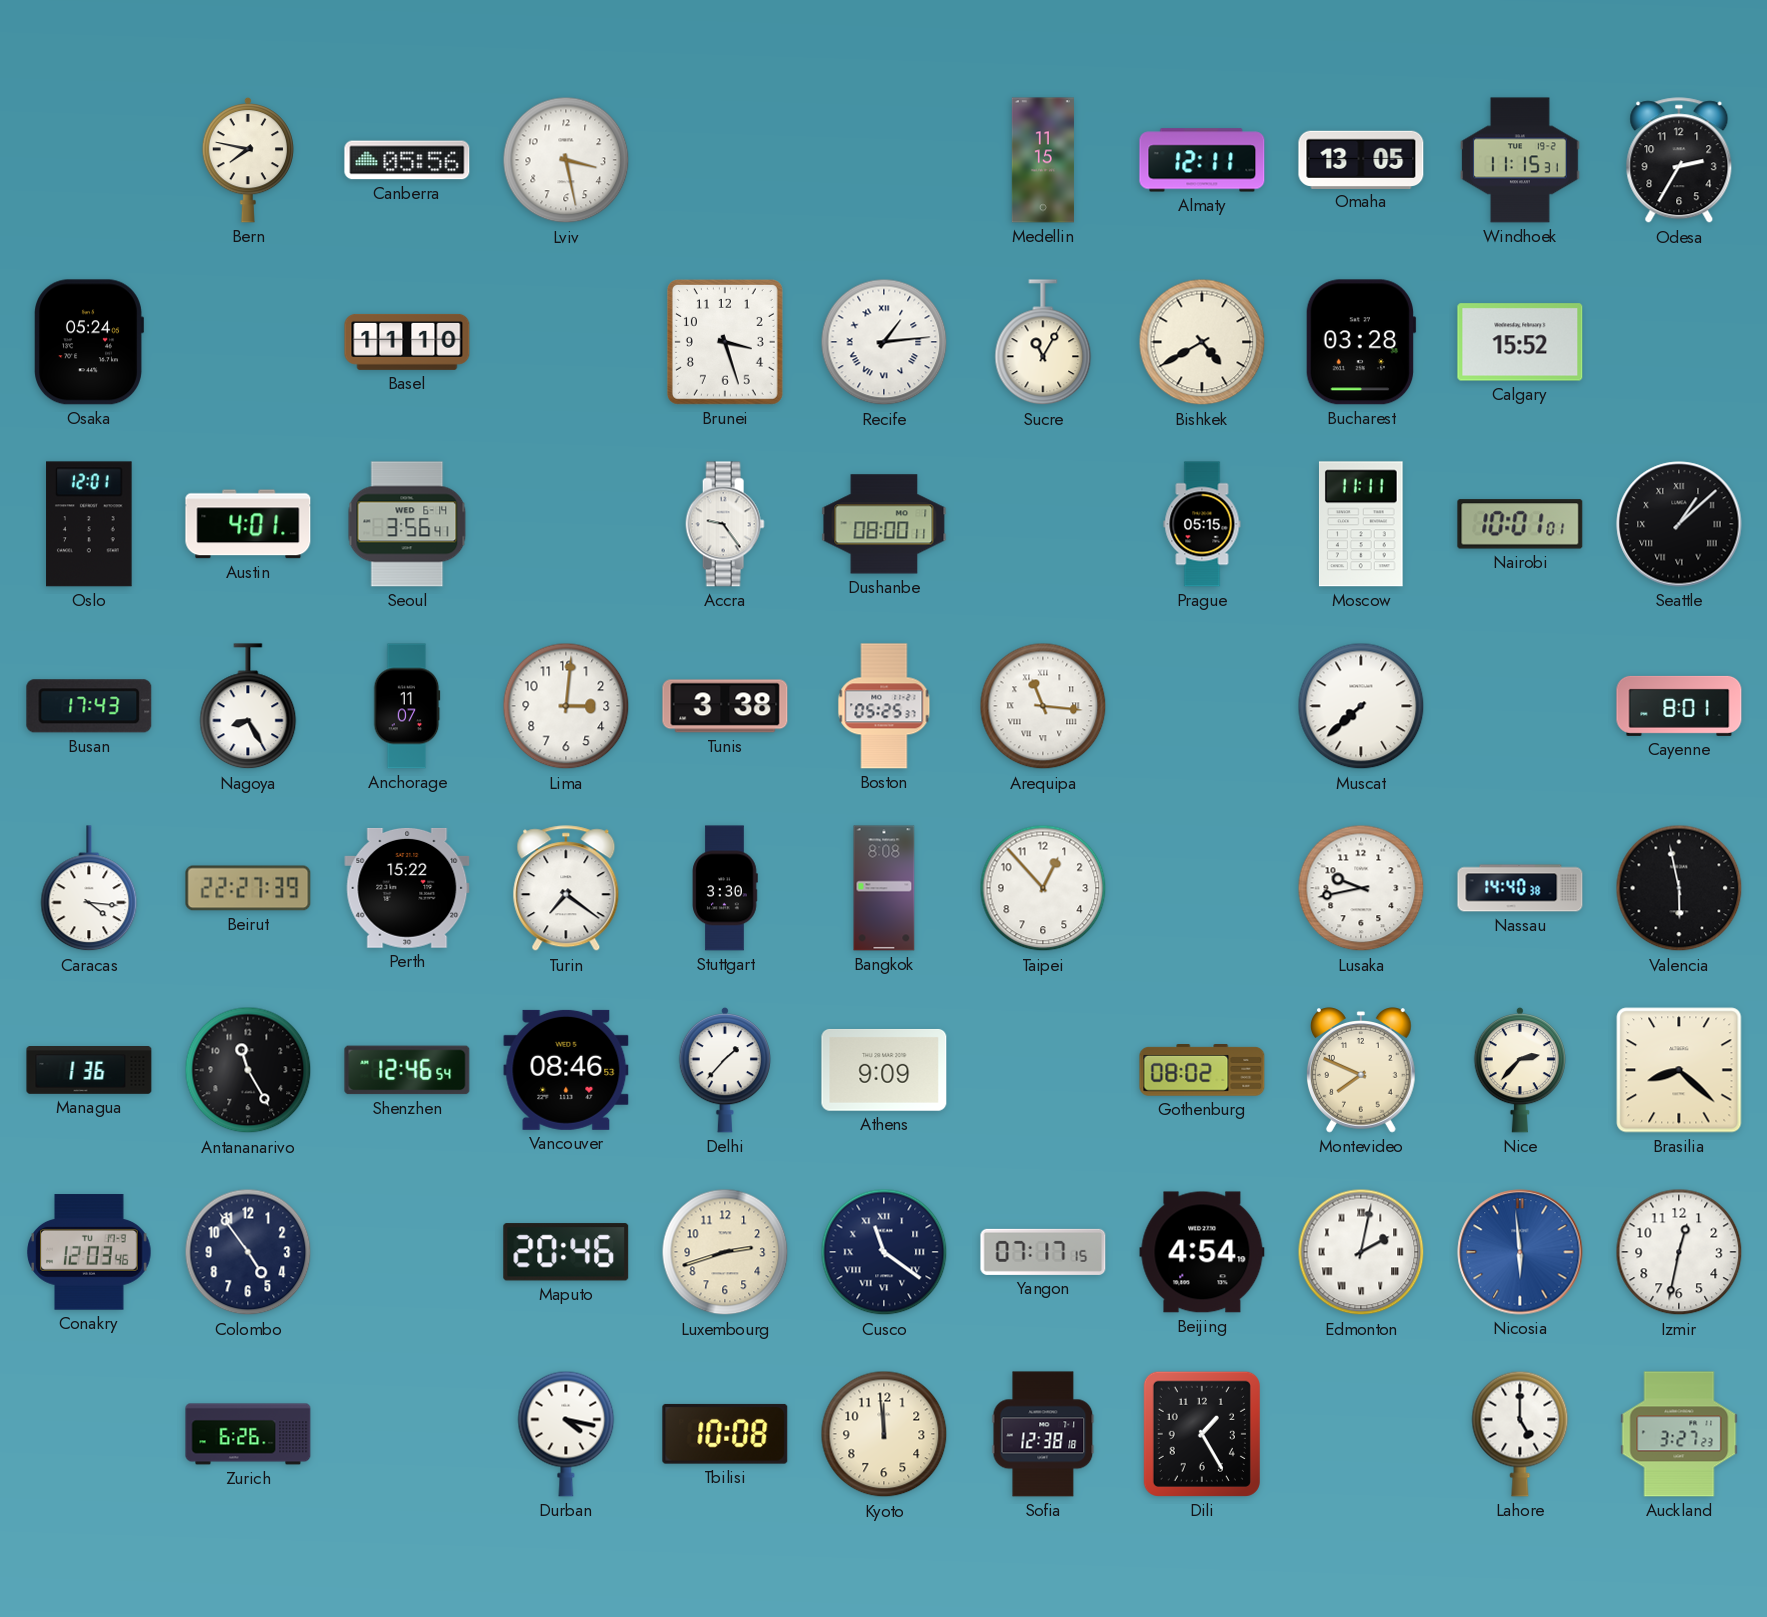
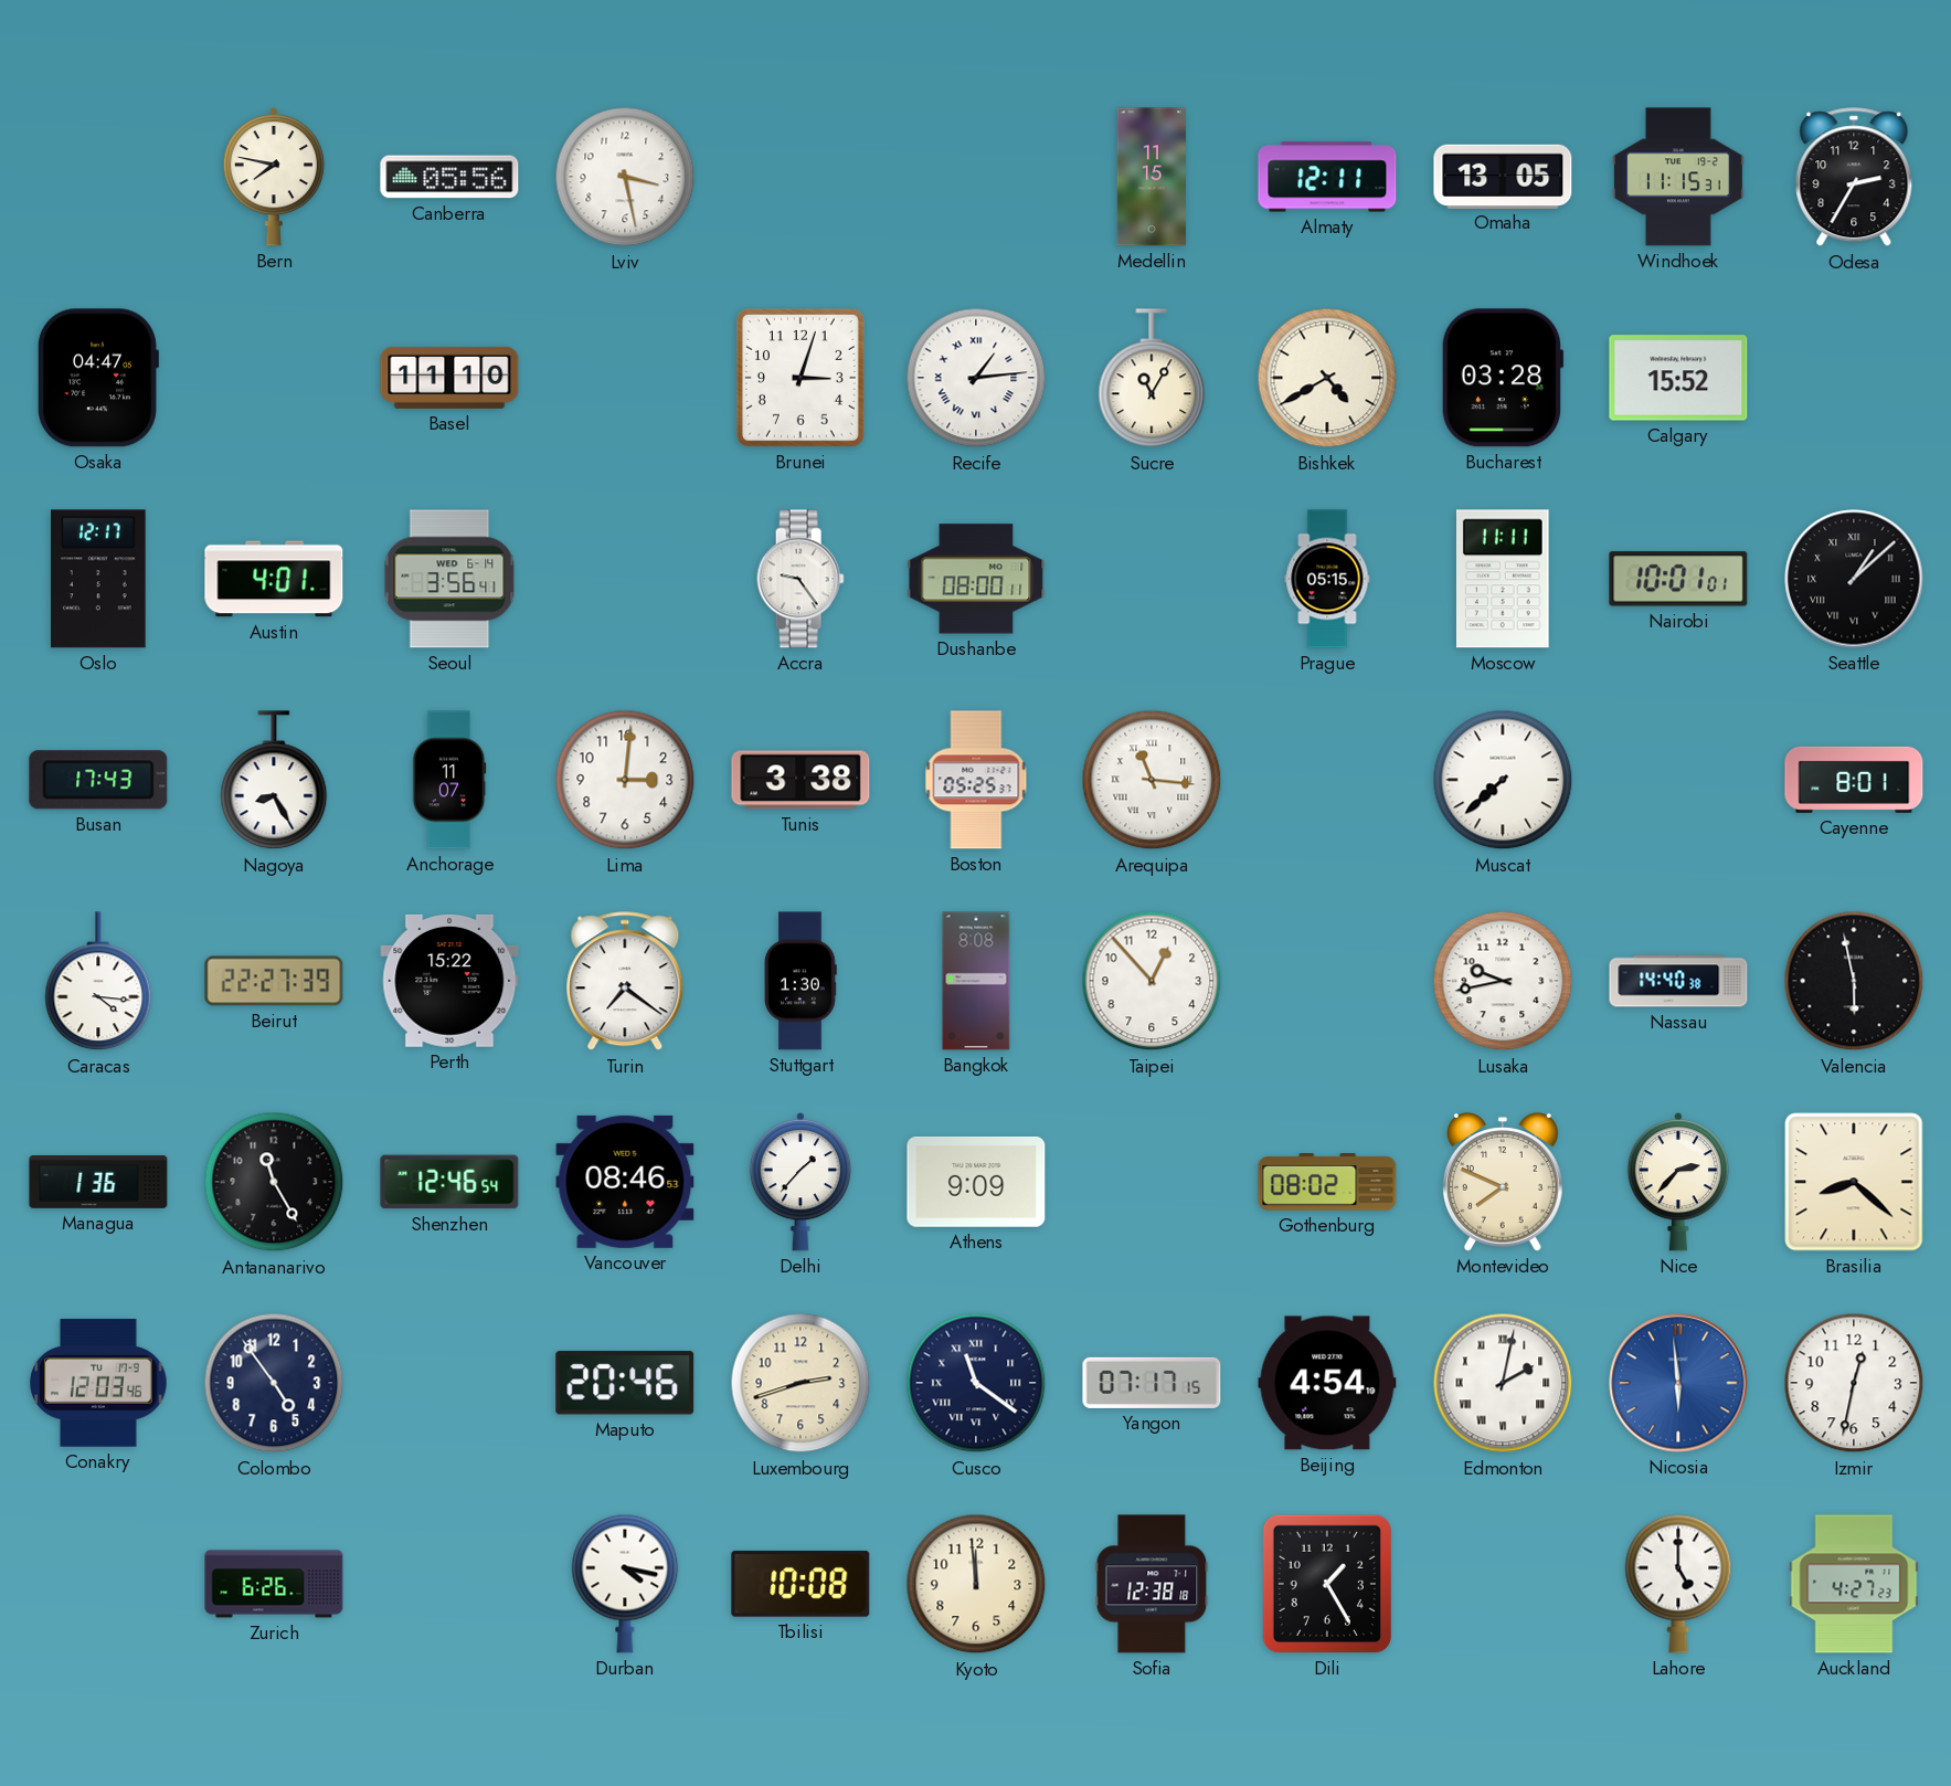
Osaka: 05:24 -> 04:47 (98, 378)
Brunei: 3:27 -> 3:03 (800, 378)
Oslo: 12:01 -> 12:17 (98, 579)
Stuttgart: 3:30 -> 1:30 (800, 981)
Auckland: 3:27 -> 4:27 (1854, 1584)
